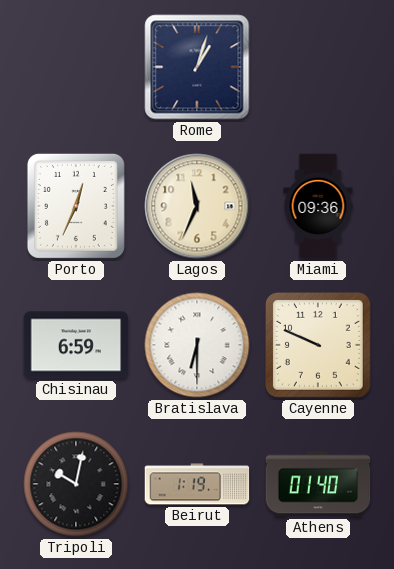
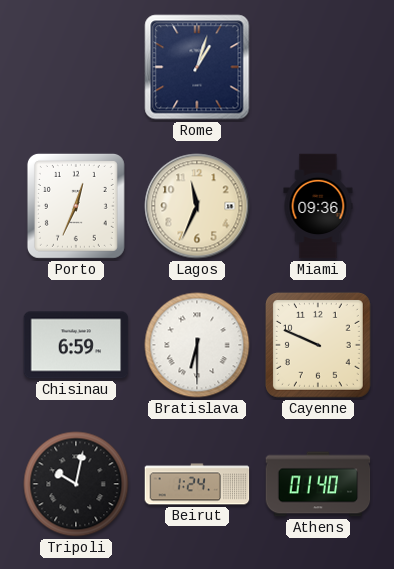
Beirut: 1:19 -> 1:24 (197, 484)
